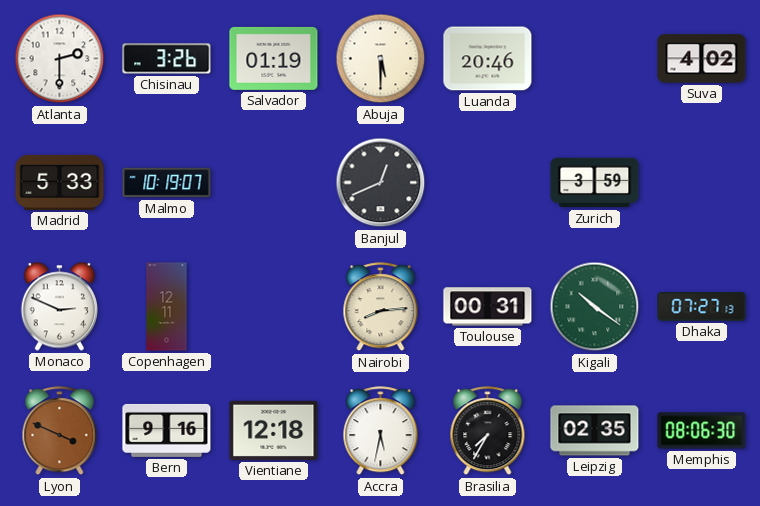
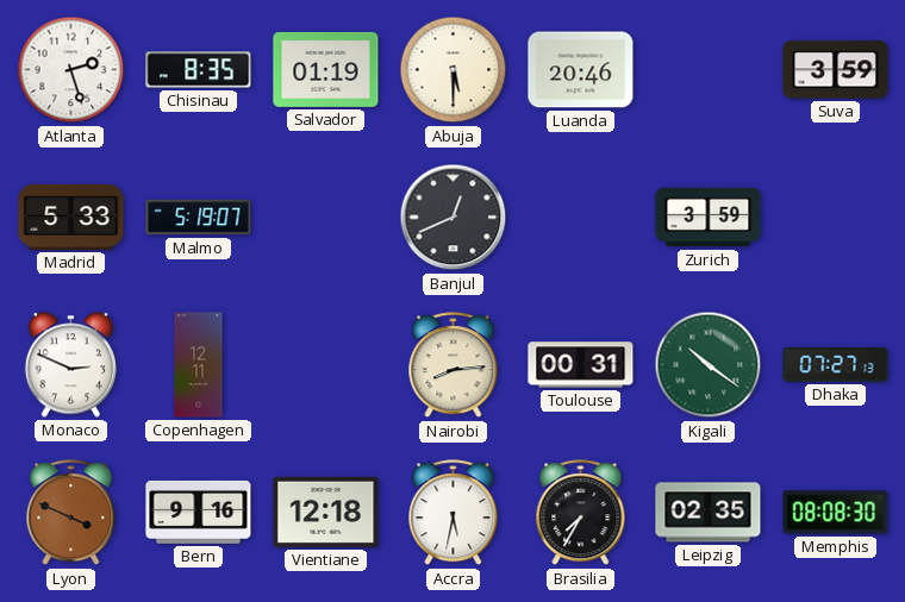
Atlanta: 2:30 -> 2:27 (71, 70)
Chisinau: 3:26 -> 8:35 (199, 70)
Suva: 4:02 -> 3:59 (836, 70)
Malmo: 10:19 -> 5:19 (199, 218)
Memphis: 08:06 -> 08:08 (836, 513)
